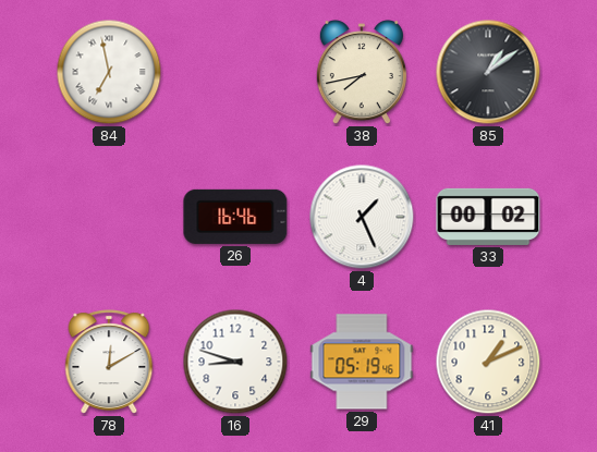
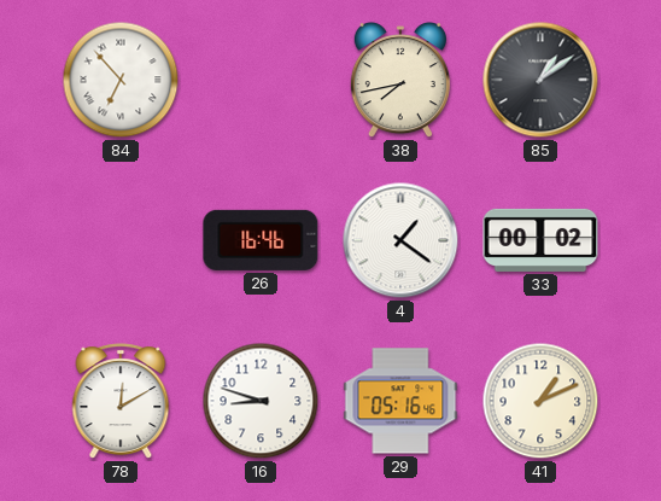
84: 6:58 -> 6:53 (121, 80)
4: 1:26 -> 1:21 (400, 240)
29: 05:19 -> 05:16 (400, 401)
